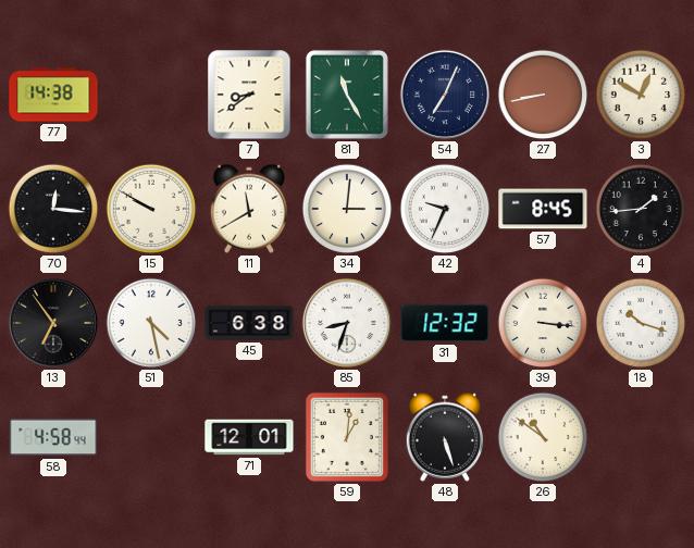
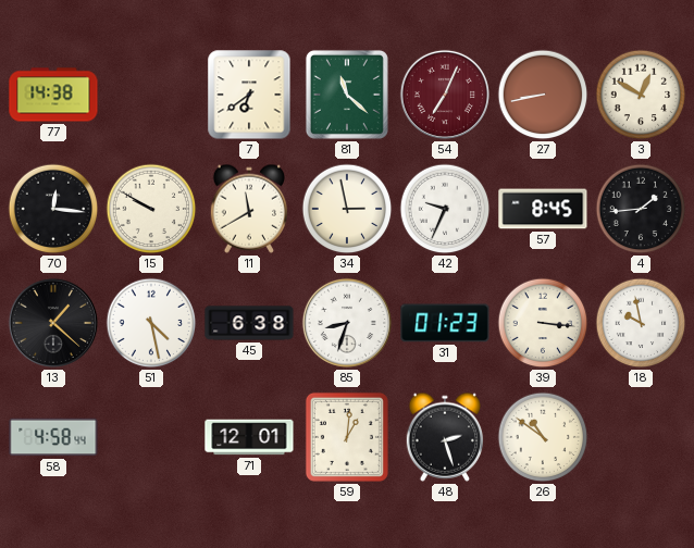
7: 8:39 -> 6:39 (249, 95)
81: 11:25 -> 11:22 (347, 95)
54 dial: navy -> burgundy (445, 95)
34: 3:01 -> 2:58 (347, 209)
13: 6:54 -> 1:22 (53, 323)
31: 12:32 -> 01:23 (445, 323)
18: 10:18 -> 9:58 (641, 323)
48: 5:27 -> 2:27 (445, 437)
